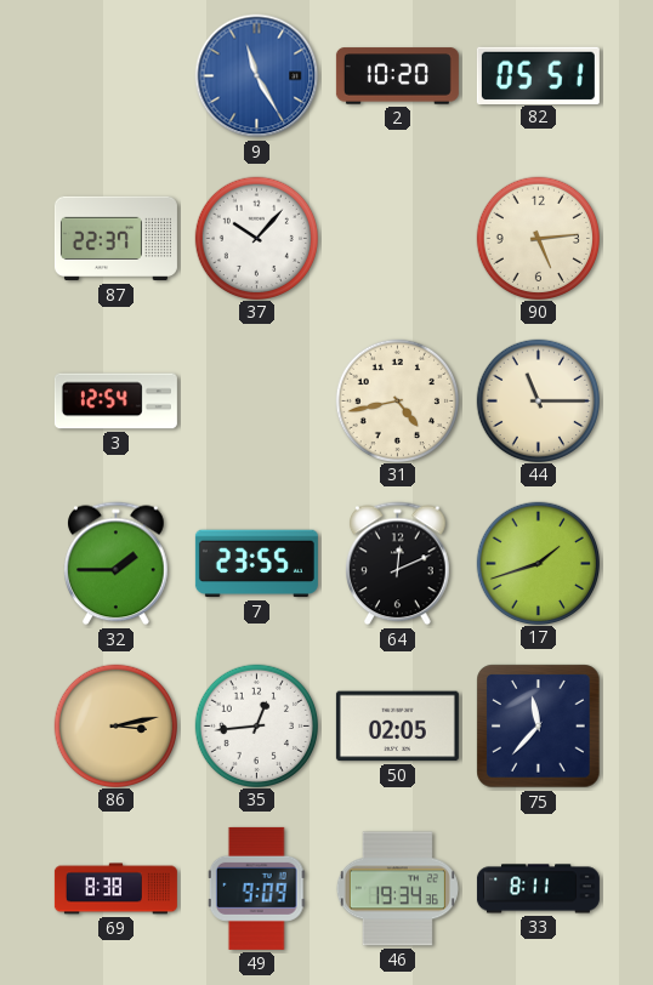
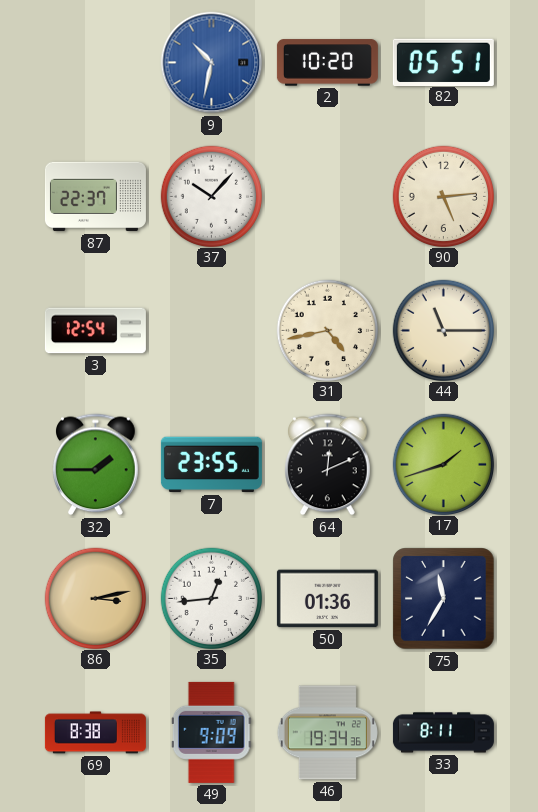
9: 11:25 -> 10:32 (212, 63)
50: 02:05 -> 01:36 (327, 599)
75: 11:37 -> 11:35 (444, 599)
